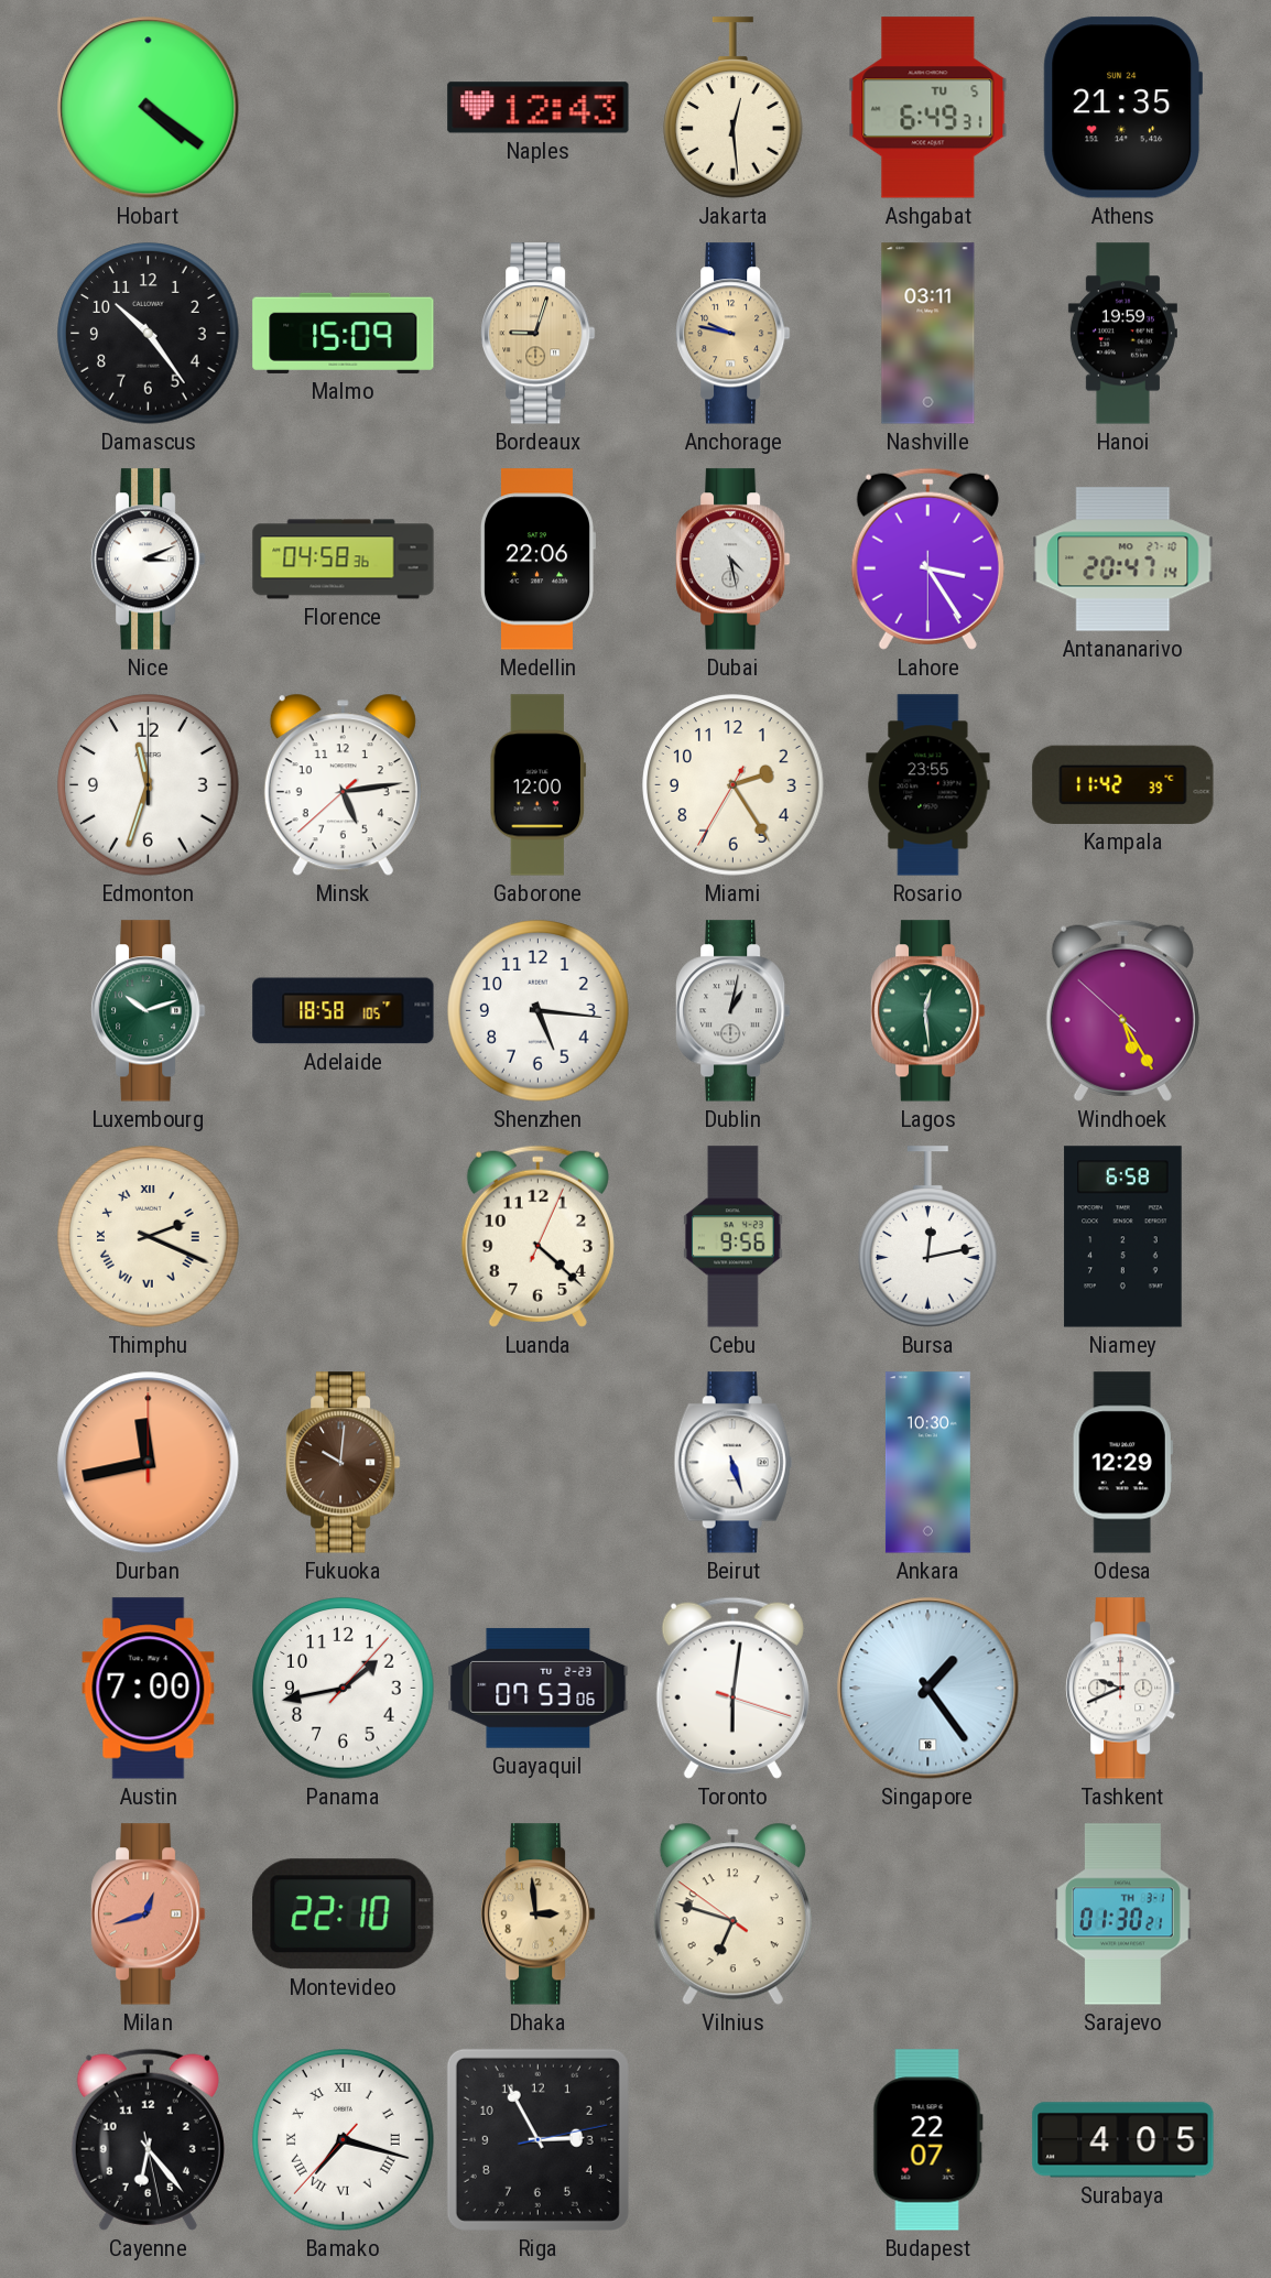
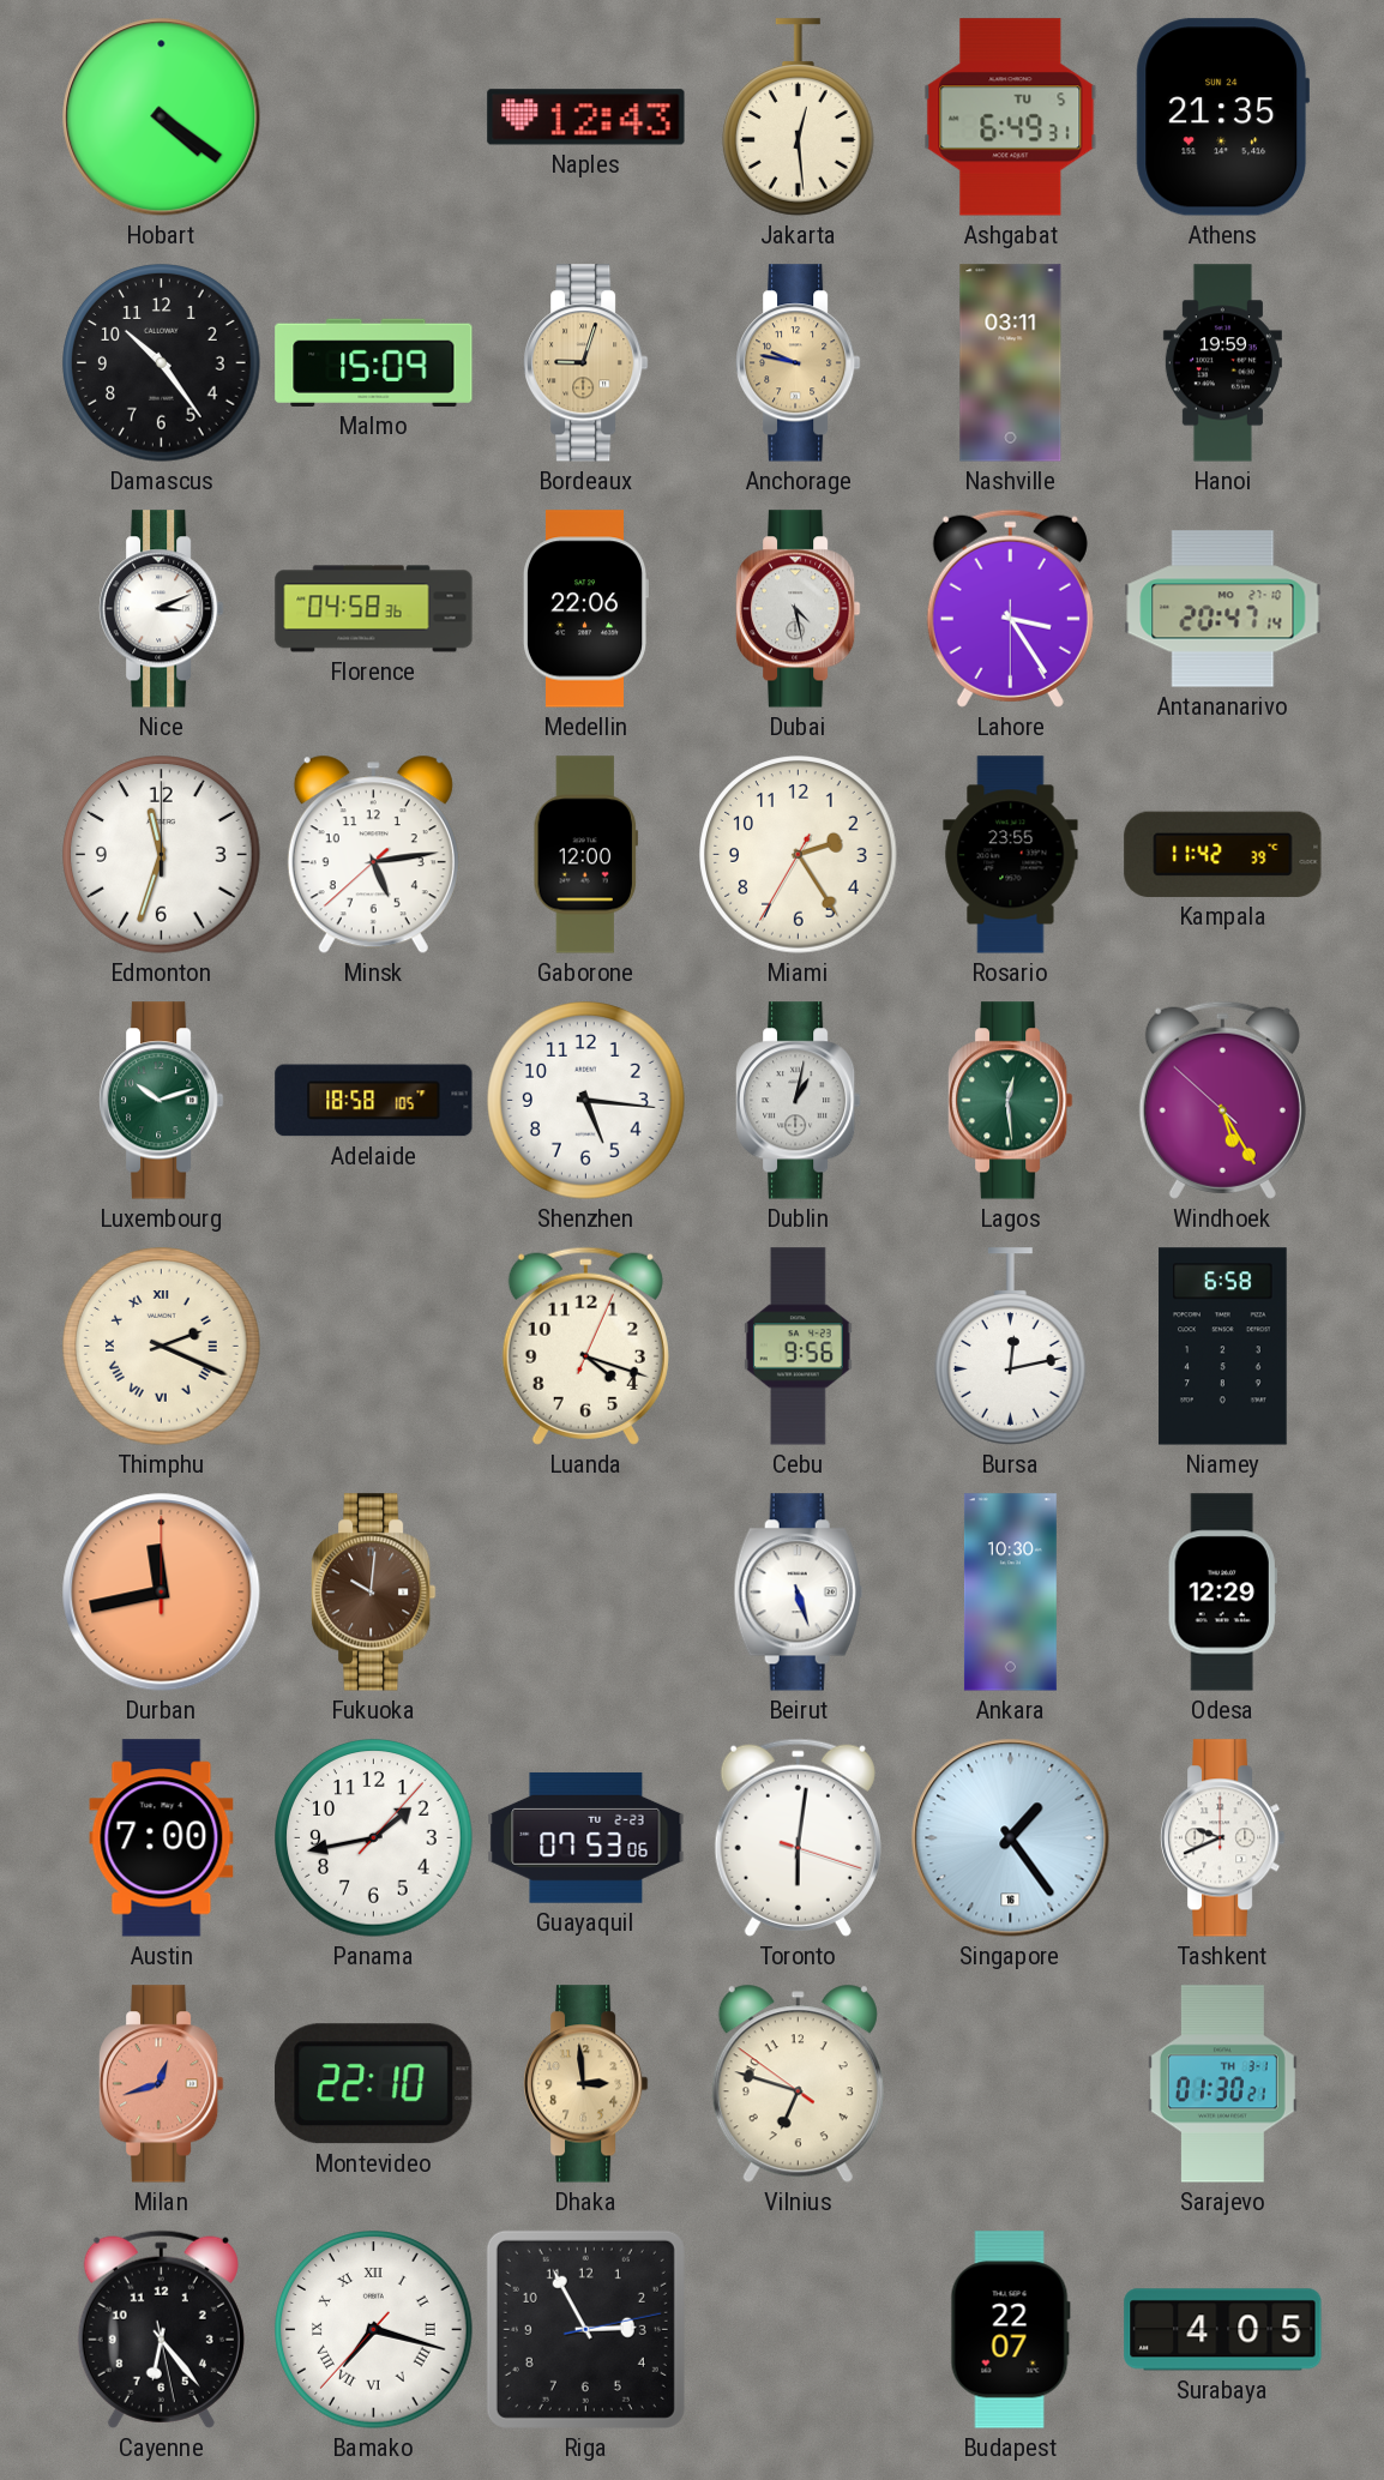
Luanda: 4:22 -> 4:18 (585, 1346)
